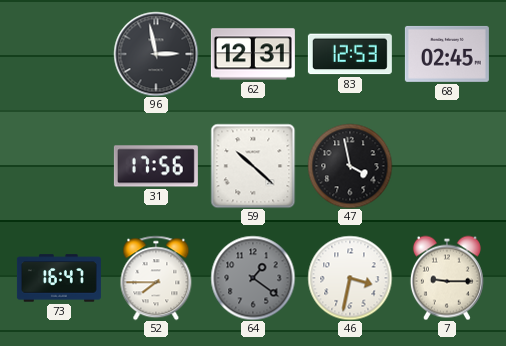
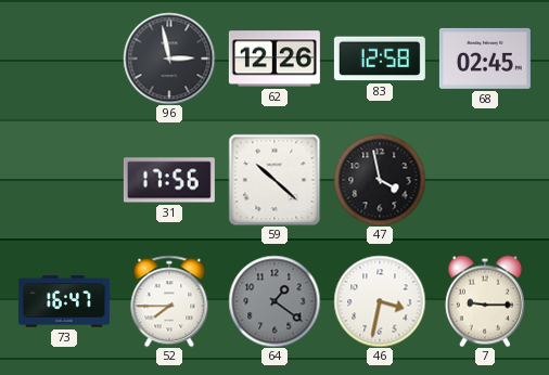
62: 12:31 -> 12:26 (274, 59)
83: 12:53 -> 12:58 (380, 59)
